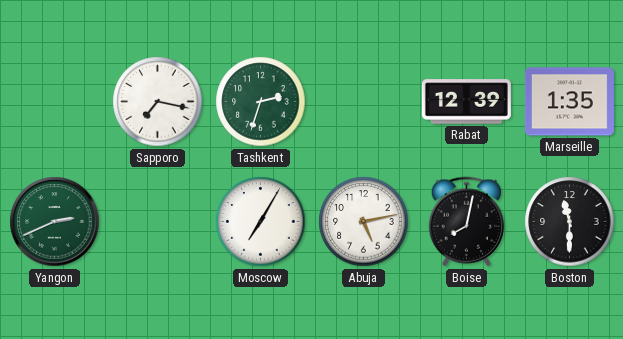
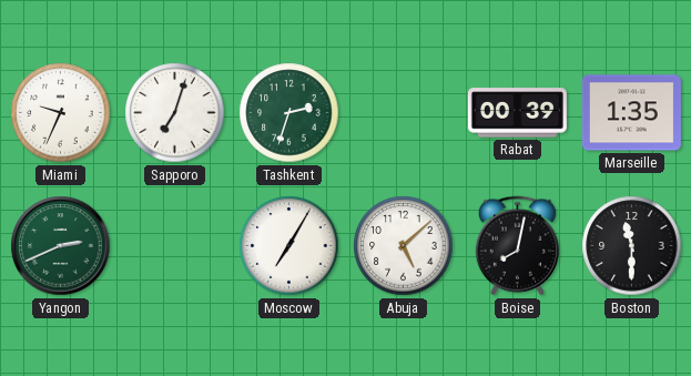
Miami: none -> 9:34 (61, 113)
Sapporo: 7:17 -> 7:03 (175, 113)
Rabat: 12:39 -> 00:39 (517, 113)
Abuja: 5:13 -> 5:08 (404, 246)
